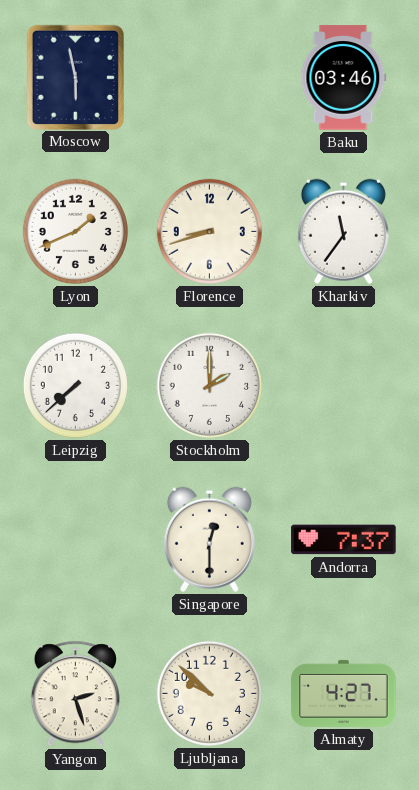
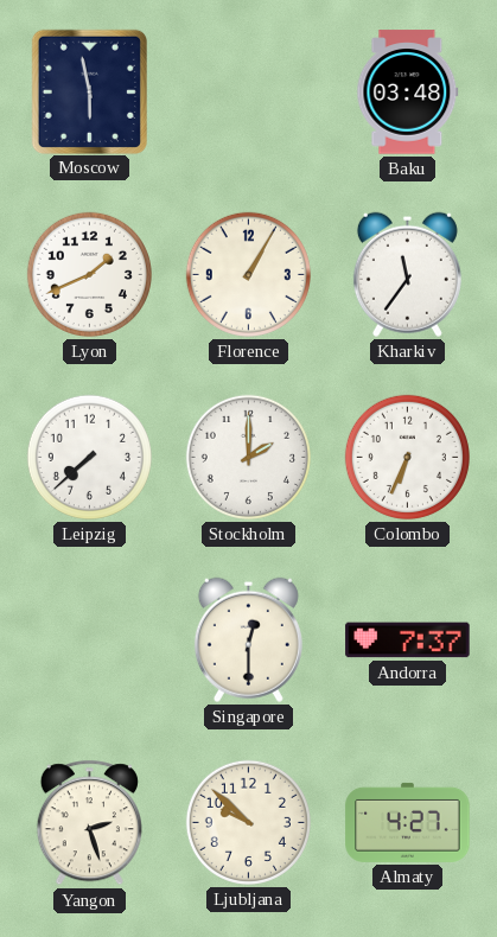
Baku: 03:46 -> 03:48 (408, 93)
Florence: 8:42 -> 1:05 (248, 274)
Colombo: none -> 6:34 (407, 457)
